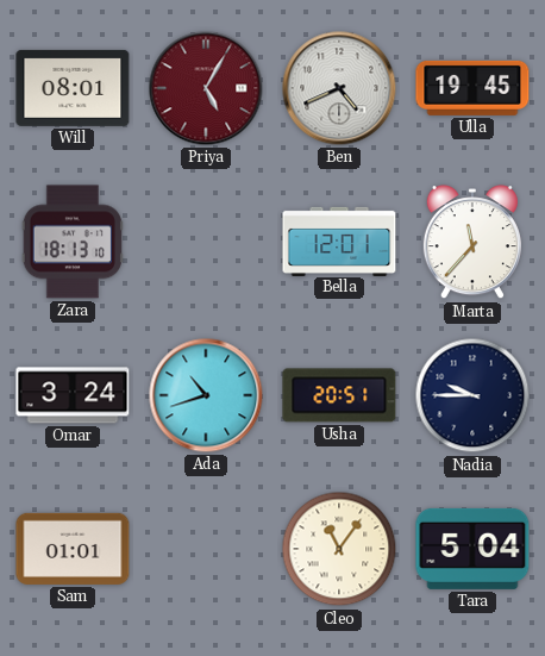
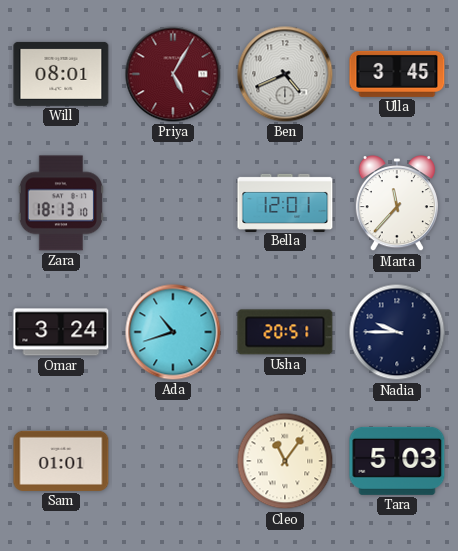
Ulla: 19:45 -> 3:45 (397, 74)
Tara: 5:04 -> 5:03 (397, 461)
